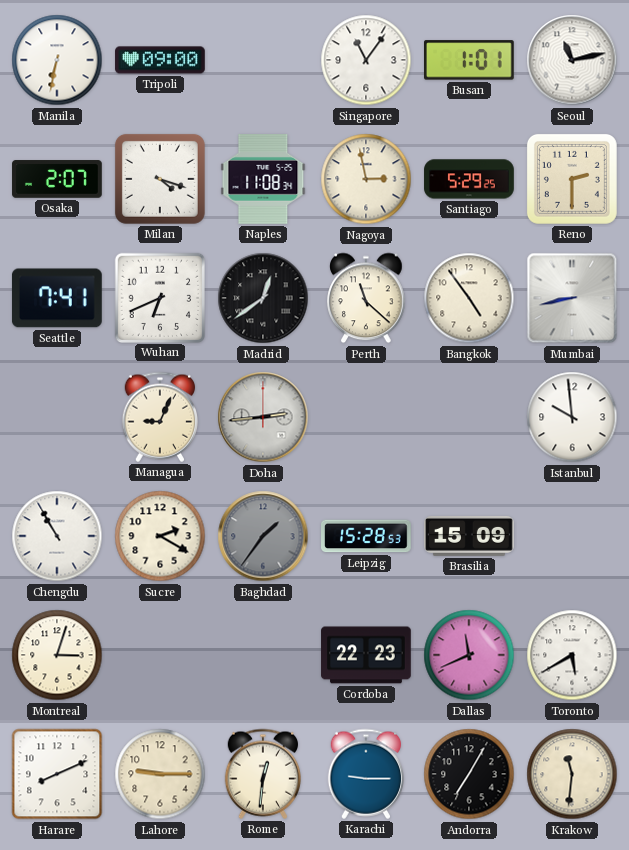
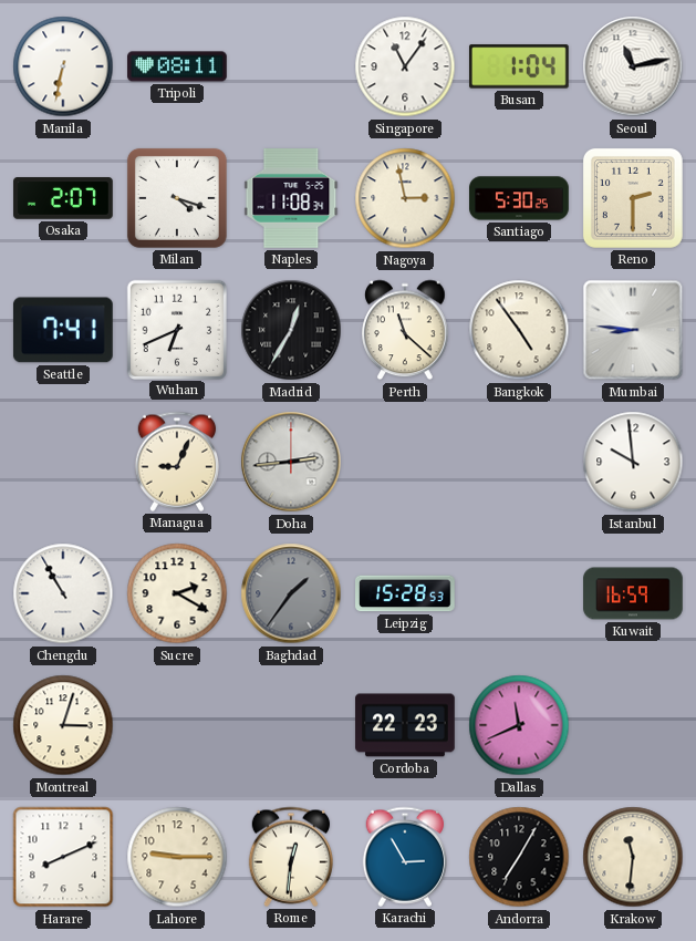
Tripoli: 09:00 -> 08:11 (177, 66)
Busan: 1:01 -> 1:04 (520, 66)
Santiago: 5:29 -> 5:30 (519, 198)
Madrid: 12:39 -> 12:35 (291, 330)
Mumbai: 8:43 -> 8:46 (633, 330)
Brasilia: 15:09 -> none (469, 536)
Kuwait: none -> 16:59 (633, 593)
Toronto: 5:40 -> none (572, 655)
Karachi: 9:15 -> 2:55 (404, 857)
